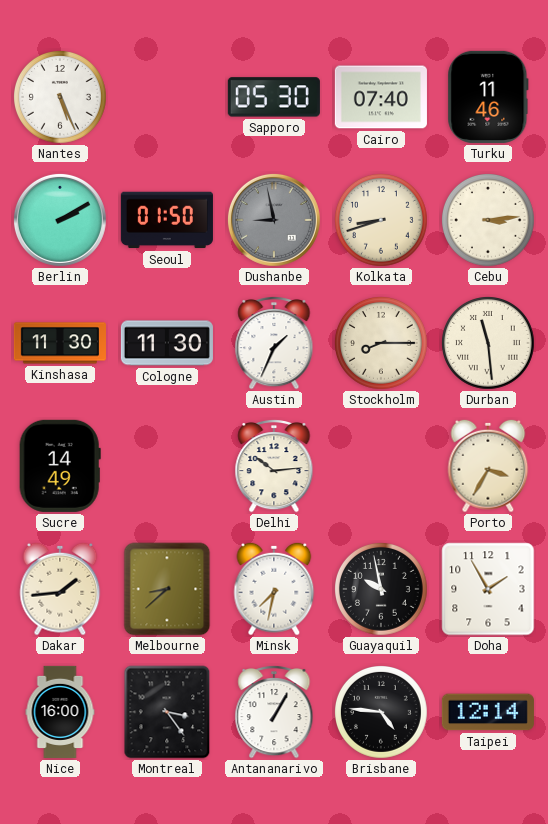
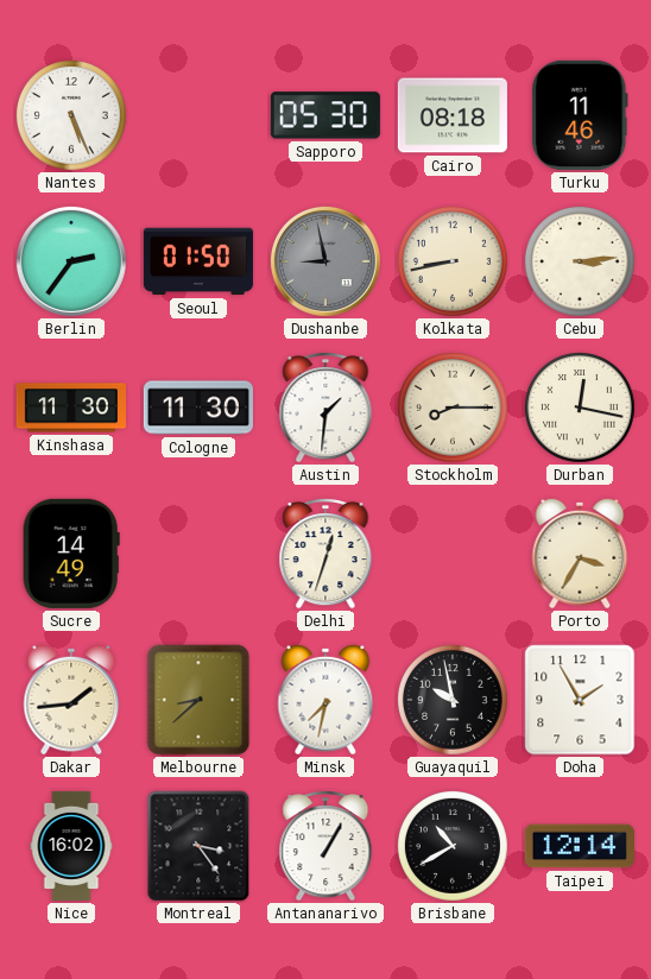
Cairo: 07:40 -> 08:18 (453, 115)
Berlin: 2:10 -> 2:36 (71, 261)
Kolkata: 8:42 -> 8:43 (454, 263)
Austin: 1:34 -> 1:31 (325, 408)
Durban: 11:29 -> 12:17 (581, 409)
Delhi: 10:14 -> 12:33 (325, 554)
Nice: 16:00 -> 16:02 (71, 846)
Brisbane: 4:46 -> 10:40 (454, 847)
